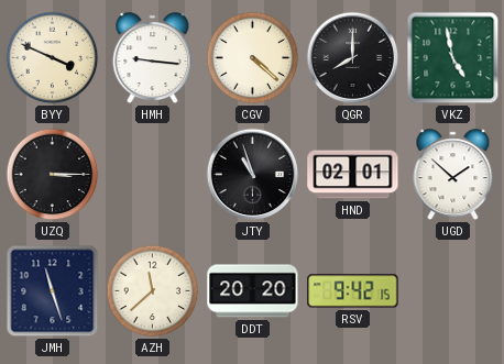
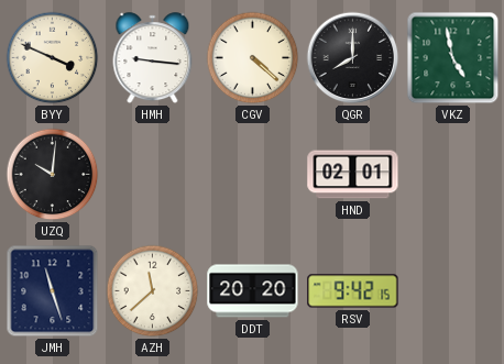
UZQ: 3:15 -> 10:01 (53, 175)
JTY: 10:57 -> none (253, 175)
UGD: 1:52 -> none (453, 175)
